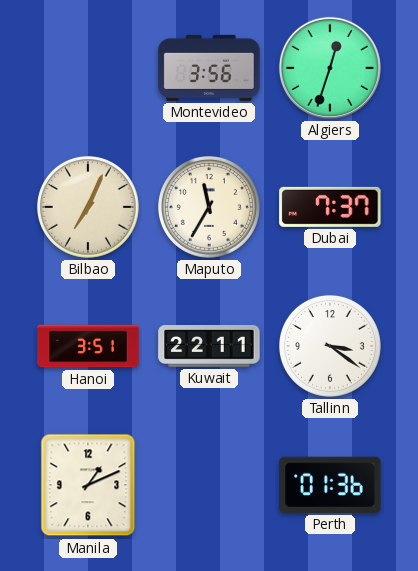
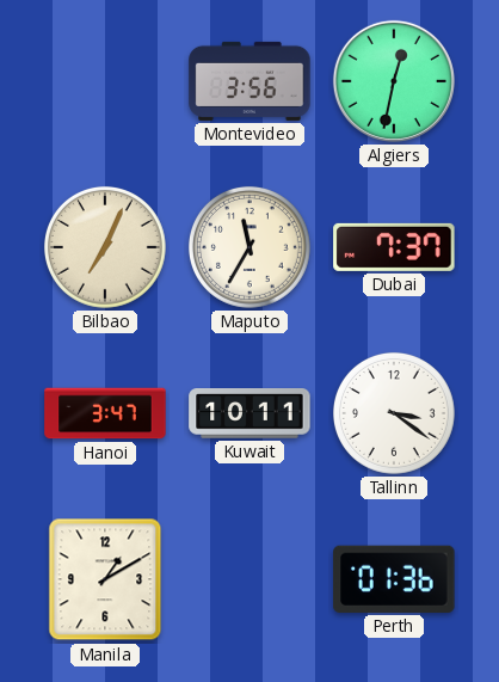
Algiers: 12:33 -> 12:32 (394, 81)
Hanoi: 3:51 -> 3:47 (105, 413)
Kuwait: 22:11 -> 10:11 (249, 413)
Manila: 1:11 -> 1:10 (105, 579)
